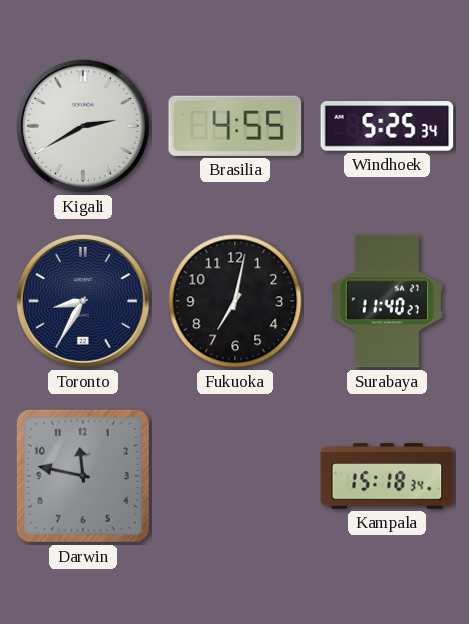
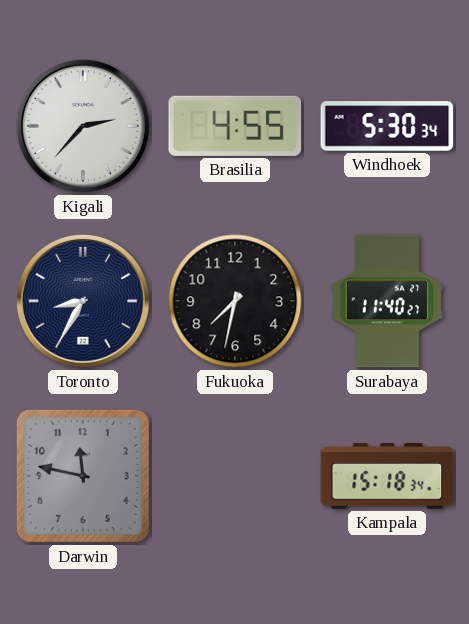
Kigali: 2:40 -> 2:37 (83, 126)
Windhoek: 5:25 -> 5:30 (387, 126)
Fukuoka: 7:02 -> 7:32 (235, 301)
